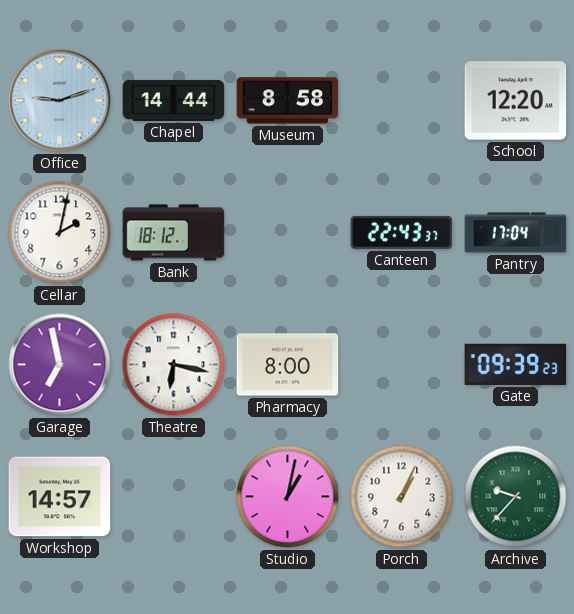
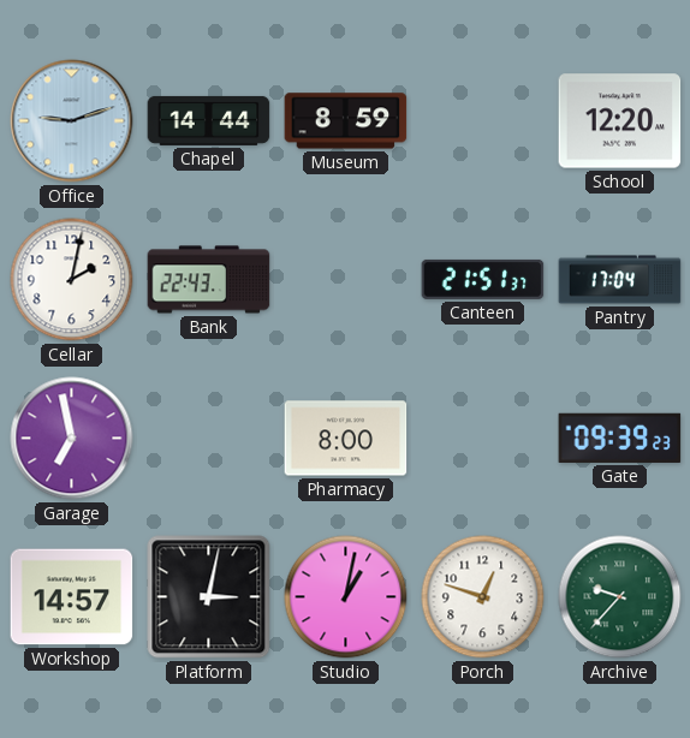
Museum: 8:58 -> 8:59 (346, 121)
Bank: 18:12 -> 22:43 (209, 280)
Canteen: 22:43 -> 21:51 (483, 279)
Theatre: 6:17 -> none (174, 365)
Platform: none -> 3:02 (209, 597)
Porch: 1:04 -> 12:48 (483, 597)
